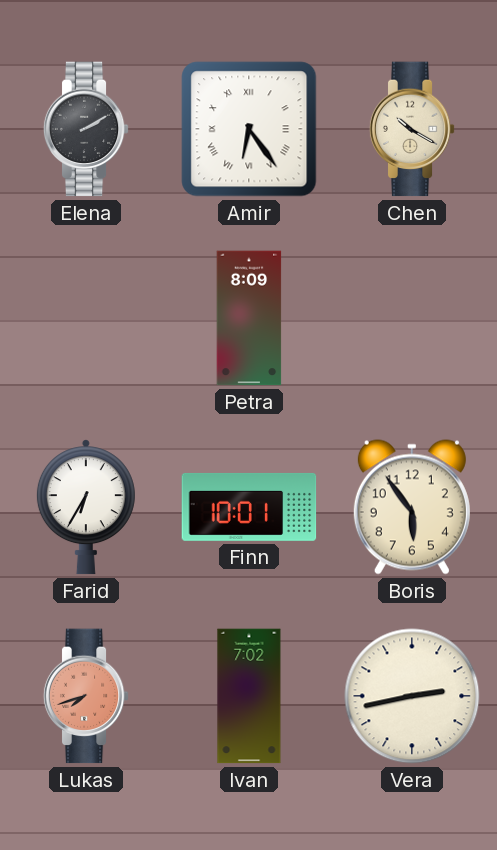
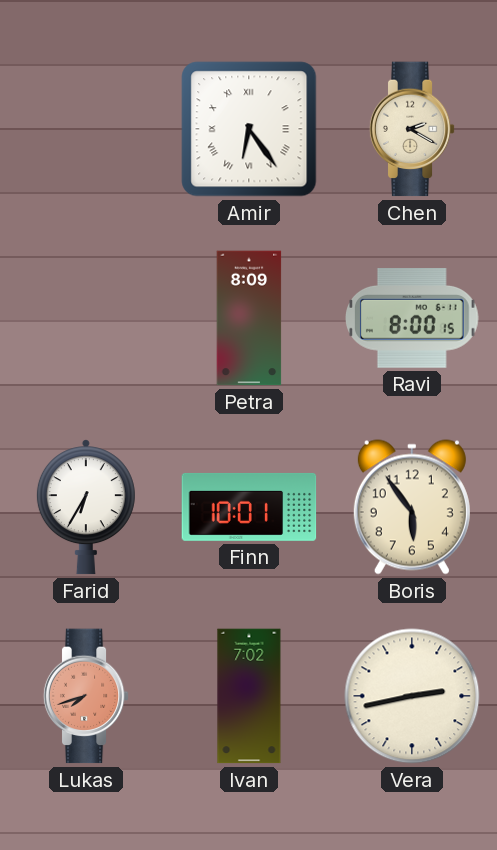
Elena: 2:10 -> none (86, 129)
Chen: 10:20 -> 2:20 (412, 129)
Ravi: none -> 8:00 (413, 319)
